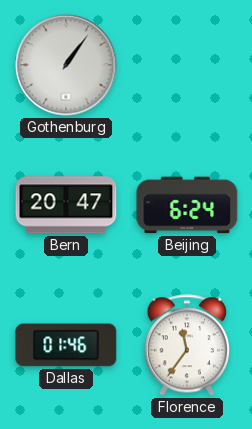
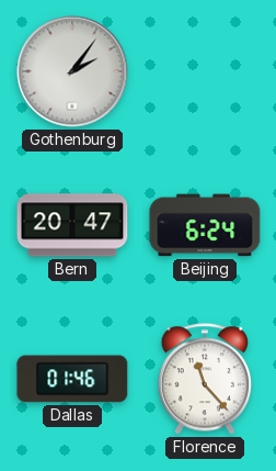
Gothenburg: 1:06 -> 2:06 (72, 71)
Florence: 11:36 -> 11:23 (204, 379)
